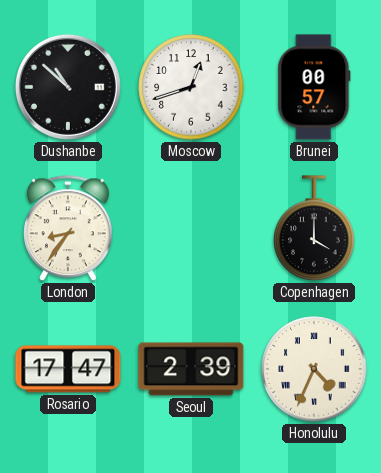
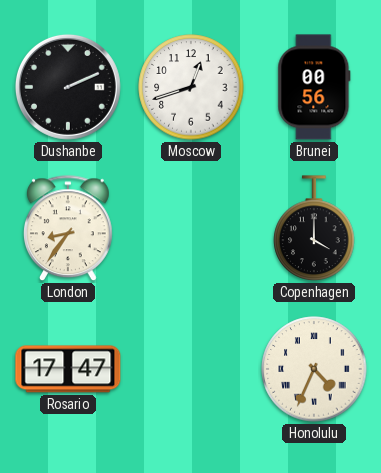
Dushanbe: 10:52 -> 2:11 (68, 87)
Brunei: 00:57 -> 00:56 (314, 87)
Seoul: 2:39 -> none (191, 369)
